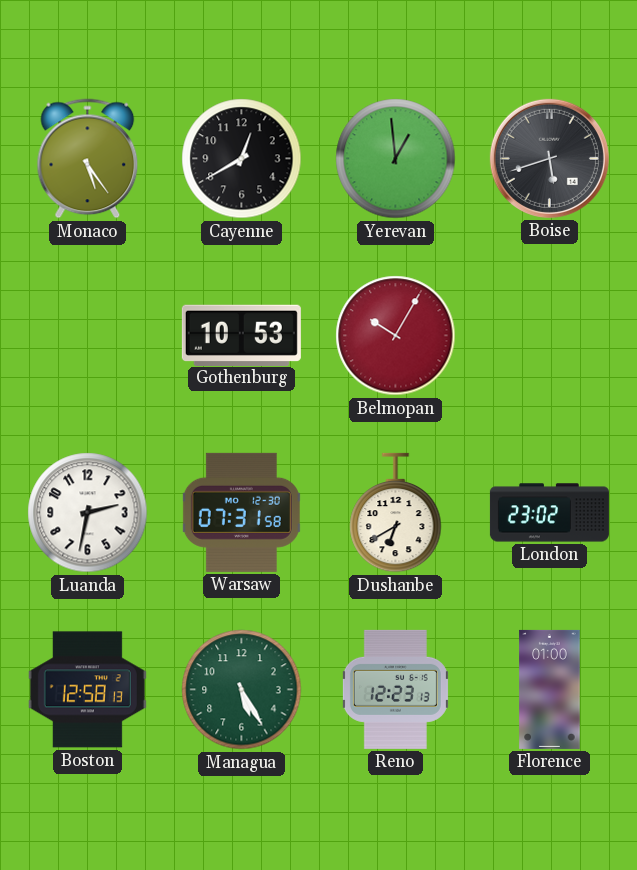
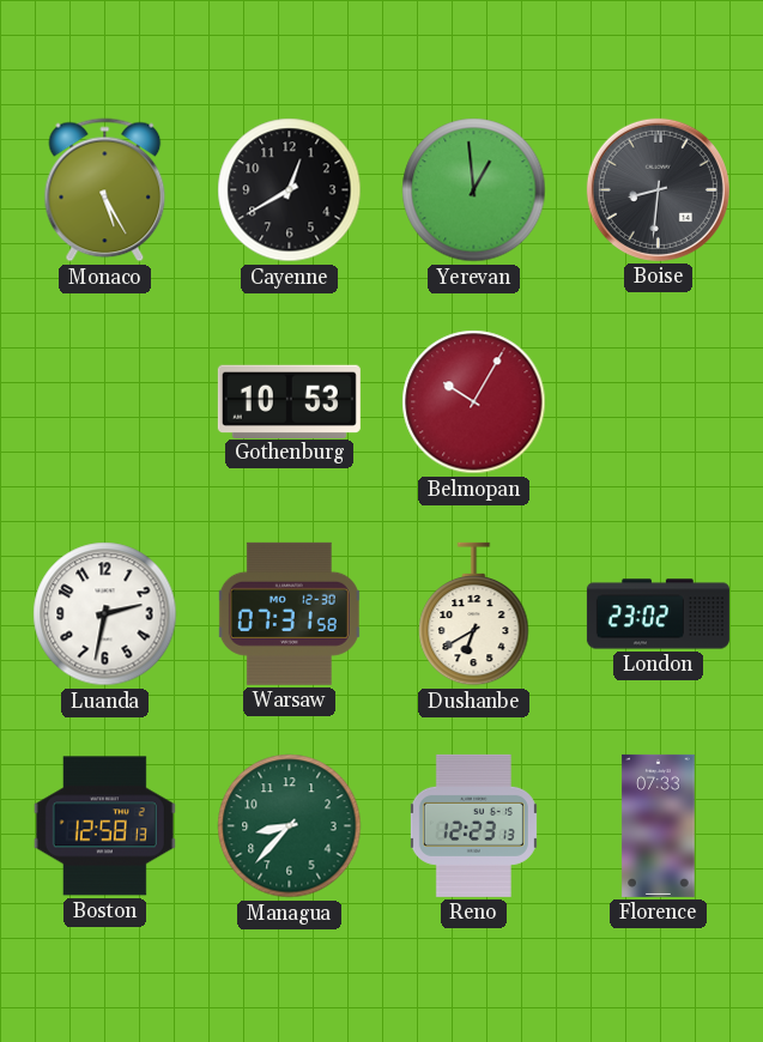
Monaco: 5:24 -> 5:25 (105, 190)
Boise: 5:42 -> 8:31 (658, 189)
Managua: 5:25 -> 8:37 (290, 826)
Florence: 01:00 -> 07:33 (659, 825)
